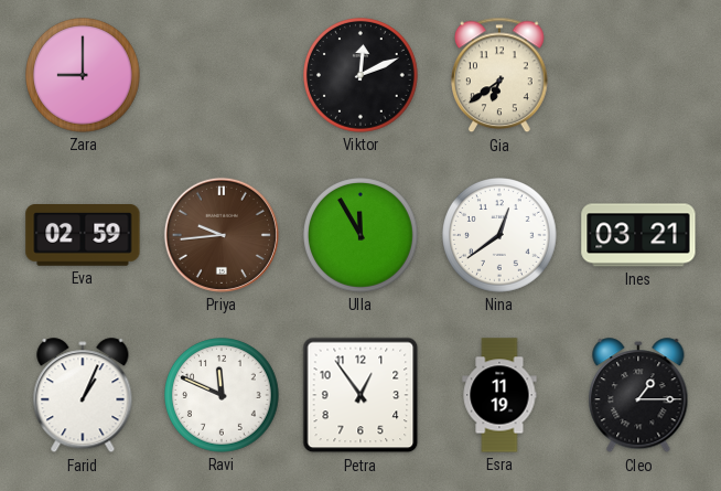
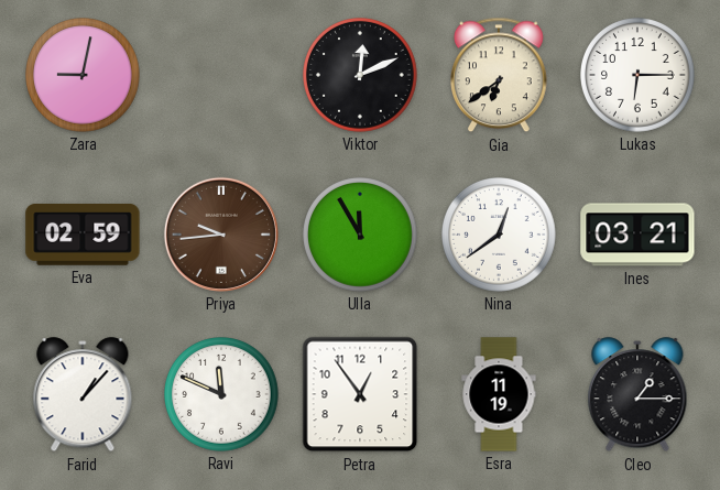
Zara: 9:00 -> 9:02 (84, 76)
Lukas: none -> 6:15 (639, 76)
Farid: 1:04 -> 1:07 (83, 395)
